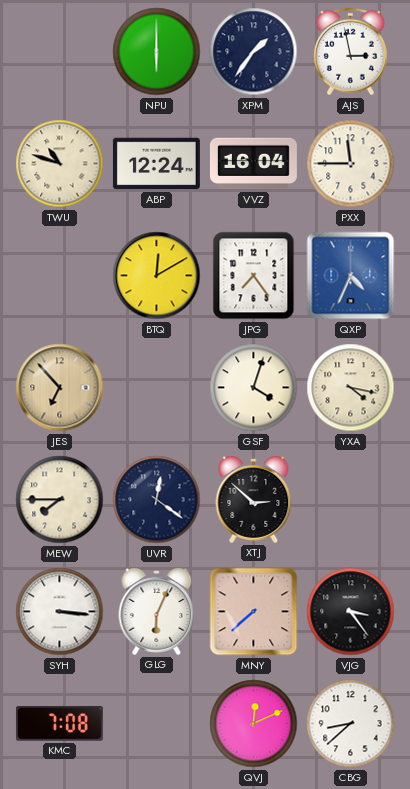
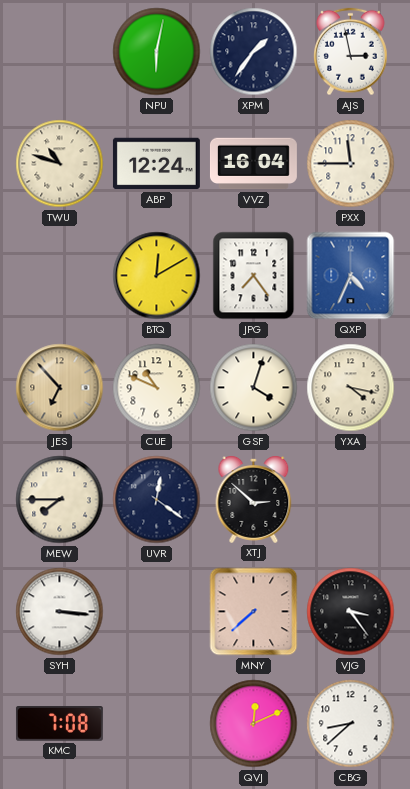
NPU: 6:00 -> 6:02 (157, 52)
CUE: none -> 10:49 (157, 388)
GLG: 6:04 -> none (157, 611)
